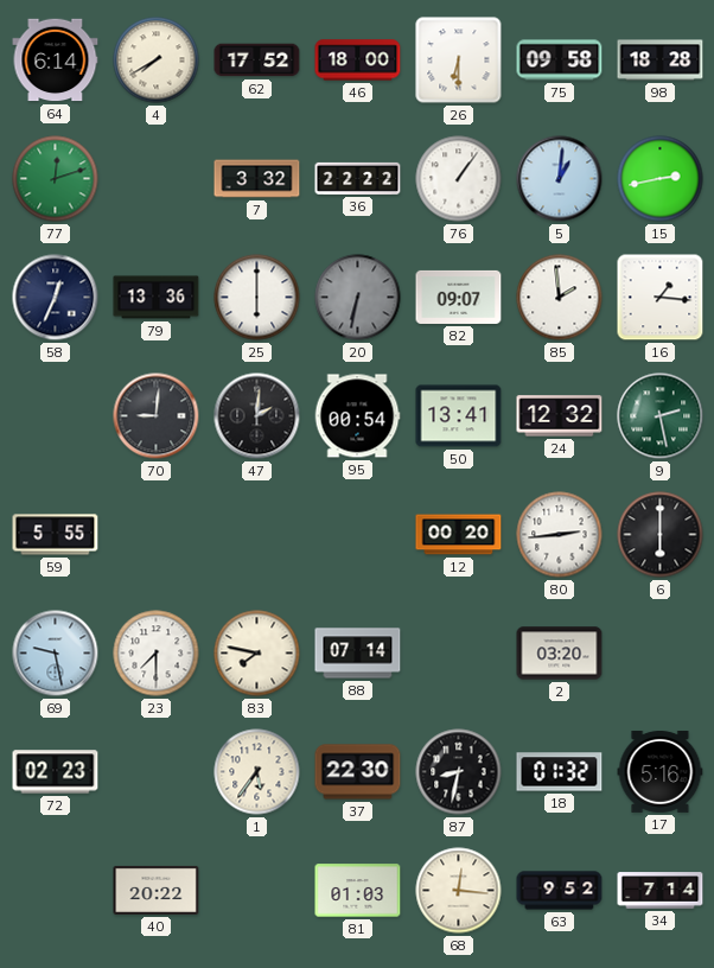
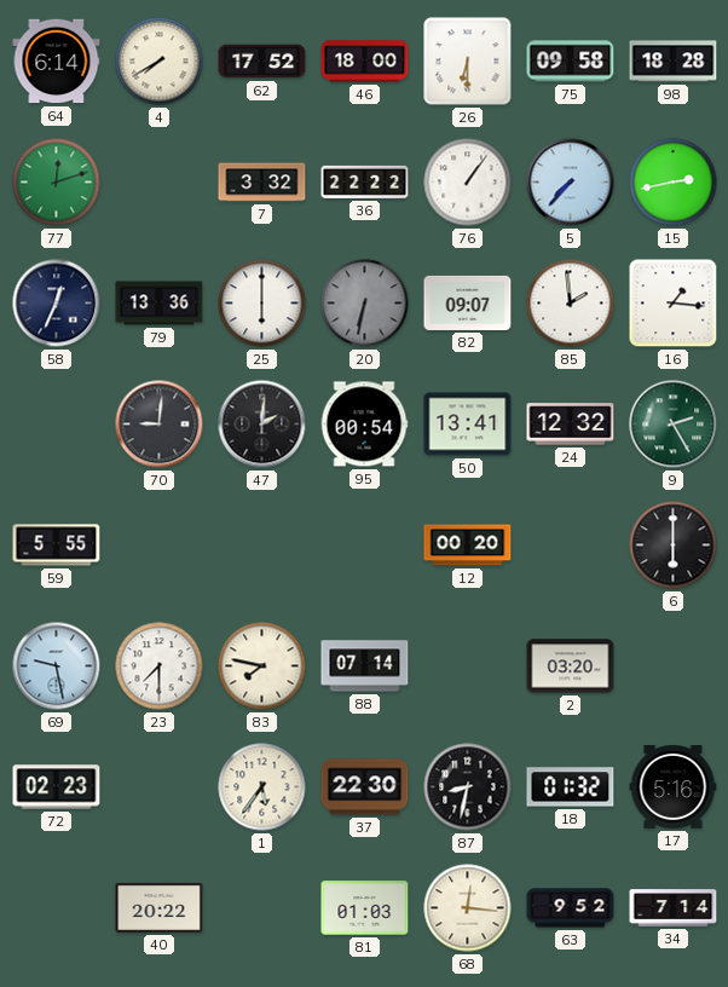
5: 1:01 -> 7:37 (571, 183)
9: 2:28 -> 2:25 (674, 425)
80: 2:44 -> none (560, 535)
